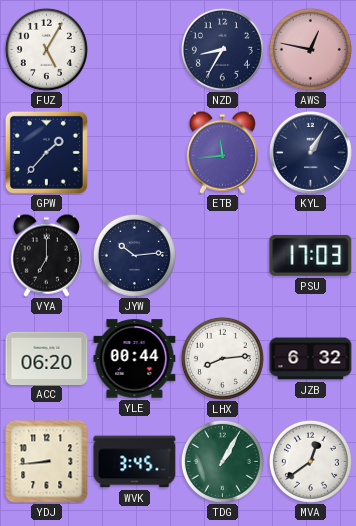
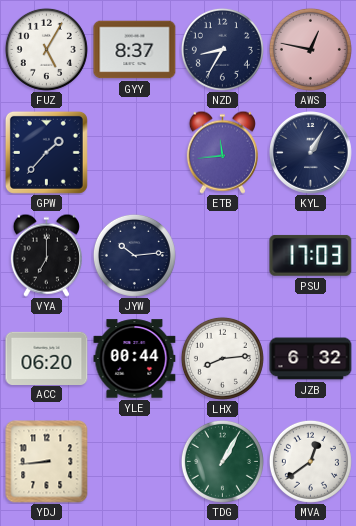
GYY: none -> 8:37 (135, 50)
WVK: 3:45 -> none (135, 462)
